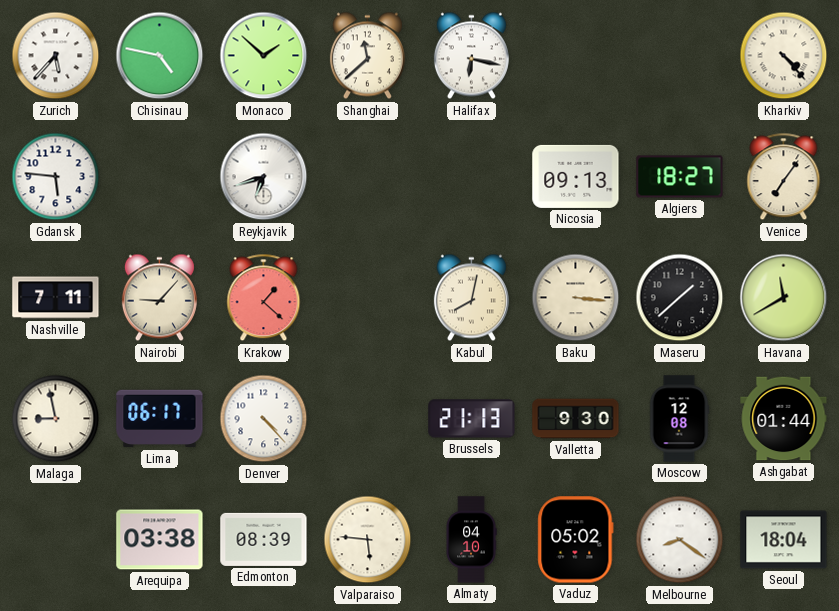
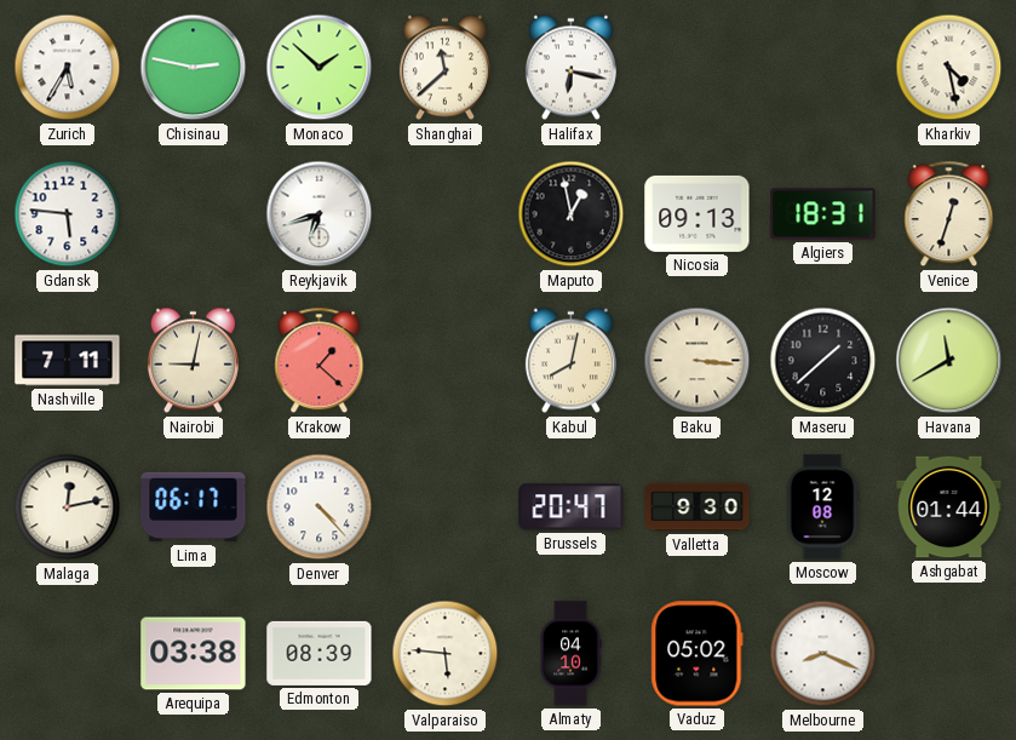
Zurich: 5:37 -> 5:35 (68, 68)
Chisinau: 4:47 -> 2:47 (194, 68)
Kharkiv: 4:23 -> 4:28 (949, 68)
Maputo: none -> 12:58 (572, 214)
Algiers: 18:27 -> 18:31 (823, 214)
Venice: 7:06 -> 12:33 (949, 214)
Nairobi: 9:07 -> 9:02 (193, 361)
Malaga: 8:58 -> 12:13 (68, 507)
Brussels: 21:13 -> 20:47 (572, 507)
Melbourne: 8:21 -> 8:19 (823, 654)
Seoul: 18:04 -> none (784, 540)
